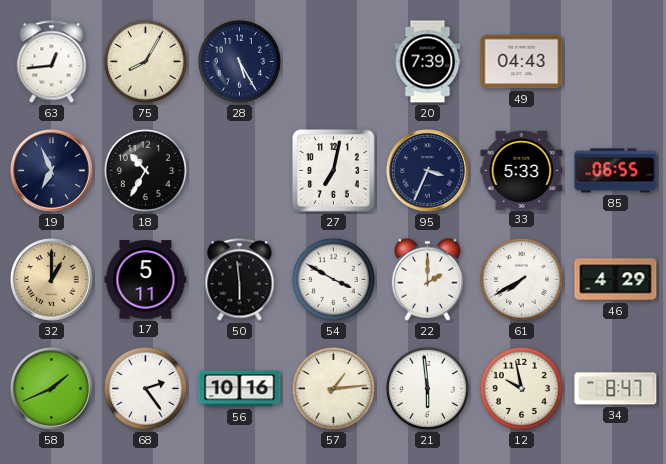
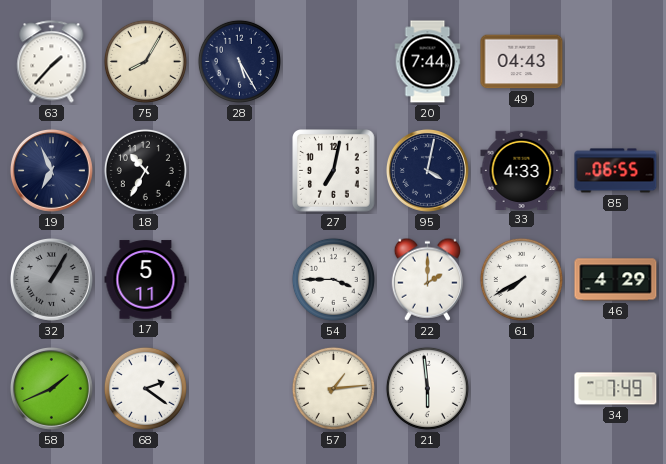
63: 12:44 -> 1:37 (52, 62)
20: 7:39 -> 7:44 (428, 62)
95: 3:34 -> 4:02 (427, 170)
33: 5:33 -> 4:33 (522, 170)
32: 1:00 -> 1:05 (51, 279)
32 dial: champagne -> grey (51, 279)
50: 5:59 -> none (240, 280)
54: 3:50 -> 3:45 (333, 279)
68: 2:24 -> 2:21 (145, 388)
56: 10:16 -> none (240, 389)
12: 9:58 -> none (521, 388)
34: 8:47 -> 7:49 (616, 389)
